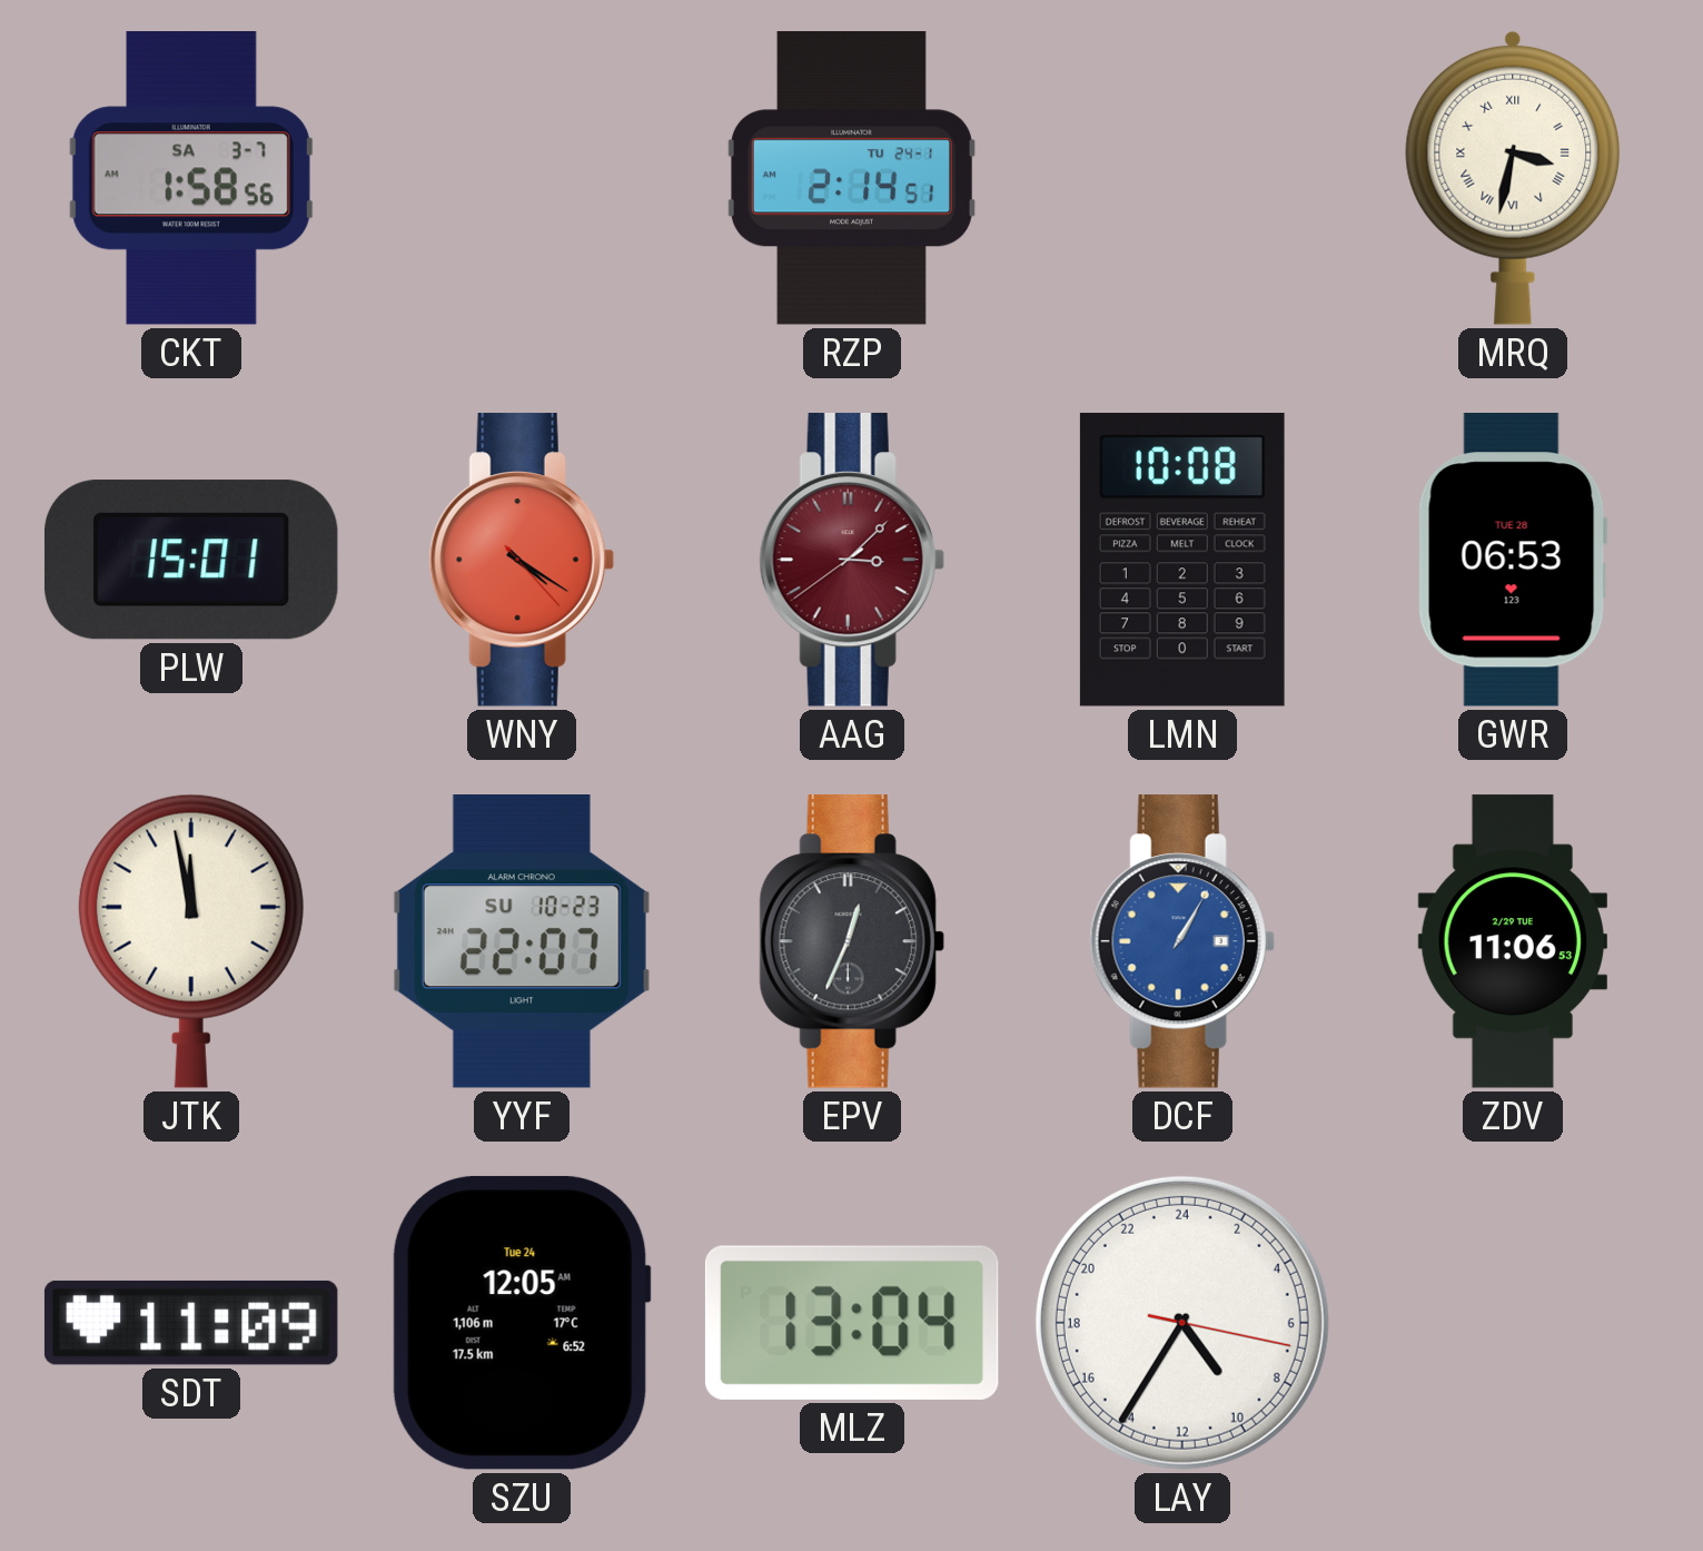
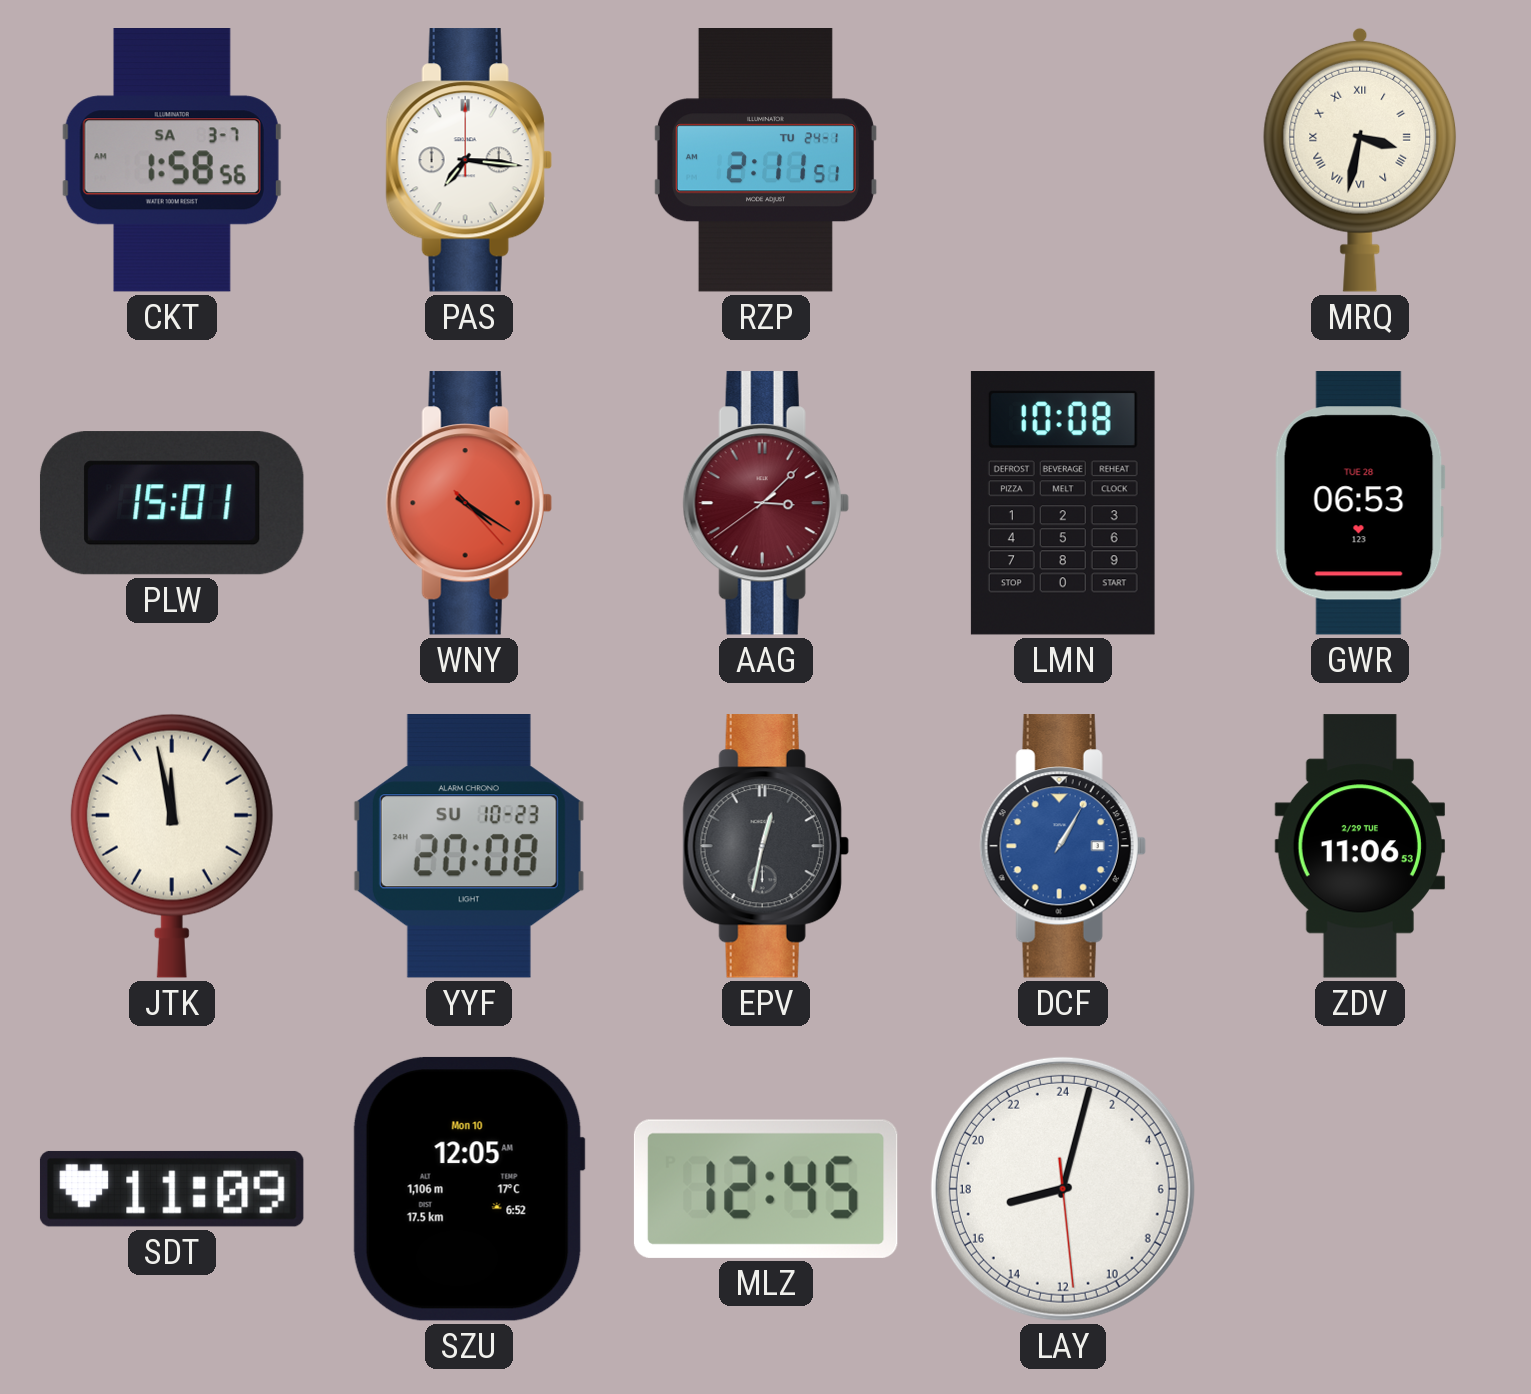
PAS: none -> 7:16 (469, 160)
RZP: 2:14 -> 2:11 (765, 161)
YYF: 22:07 -> 20:08 (469, 847)
EPV: 12:34 -> 12:32 (766, 846)
SZU date: Tue 24 -> Mon 10 (469, 1189)
MLZ: 13:04 -> 12:45 (766, 1189)
LAY: 9:35 -> 17:02 (1063, 1189)
